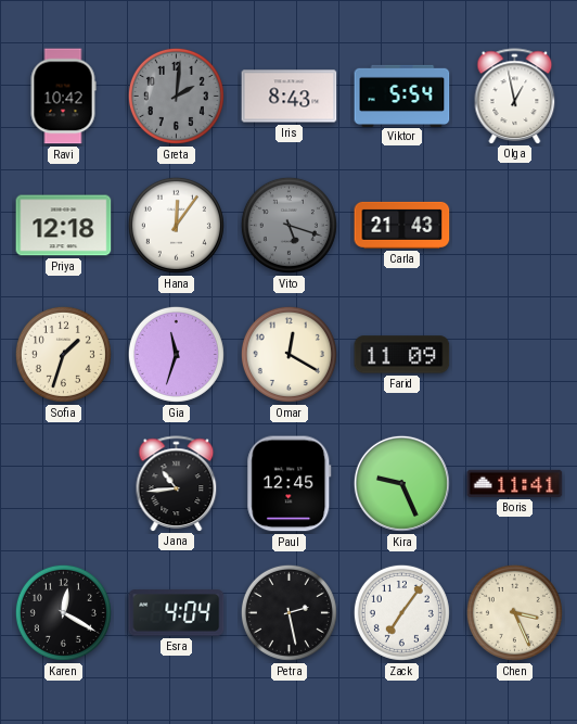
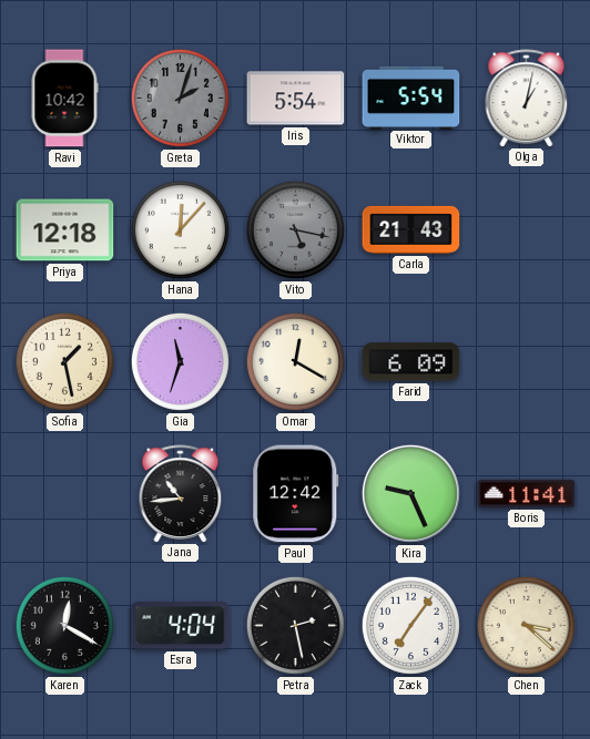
Greta: 2:01 -> 2:03 (180, 97)
Iris: 8:43 -> 5:54 (296, 99)
Olga: 12:58 -> 1:02 (527, 97)
Hana: 12:06 -> 12:07 (180, 229)
Vito: 5:18 -> 5:17 (295, 229)
Sofia: 1:33 -> 1:28 (64, 361)
Farid: 11:09 -> 6:09 (411, 362)
Paul: 12:45 -> 12:42 (296, 494)
Chen: 3:26 -> 3:22 (526, 625)
